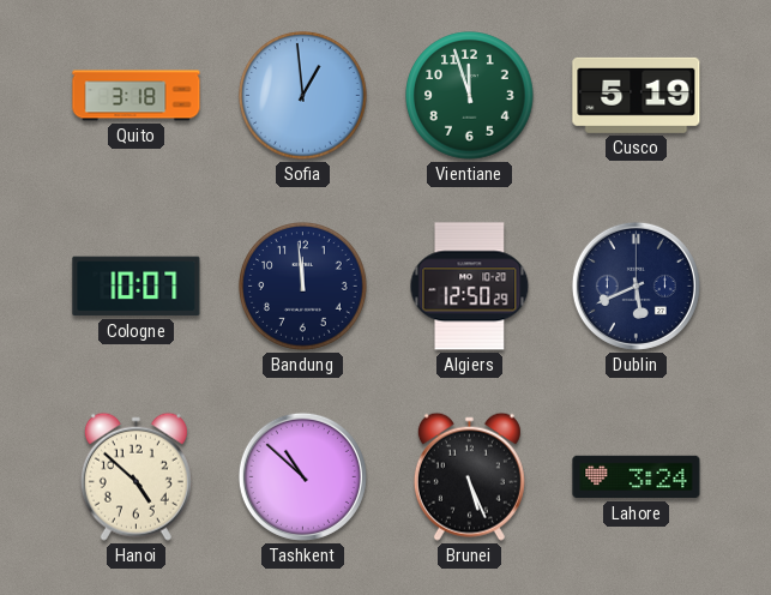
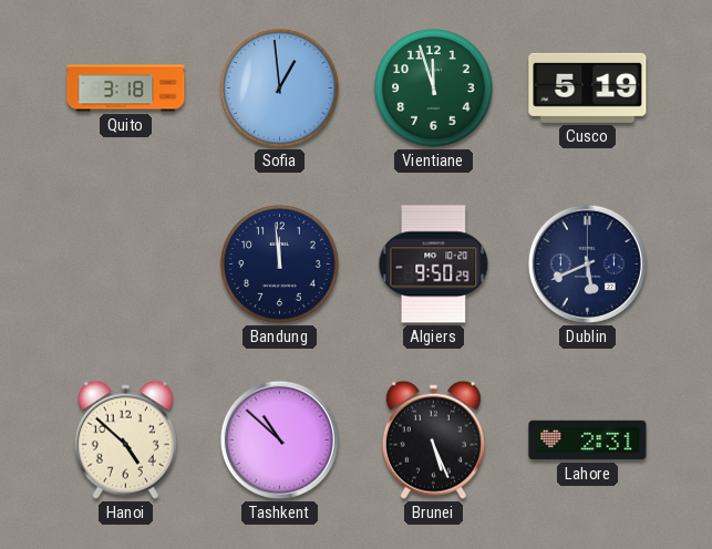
Cologne: 10:07 -> none (137, 287)
Algiers: 12:50 -> 9:50 (434, 265)
Lahore: 3:24 -> 2:31 (588, 441)
